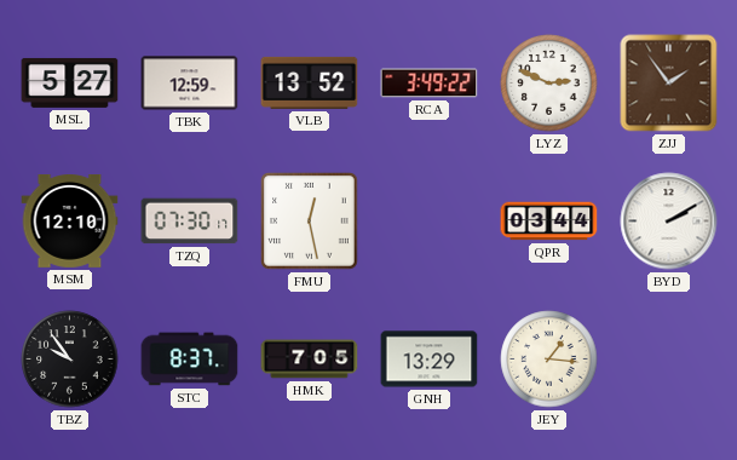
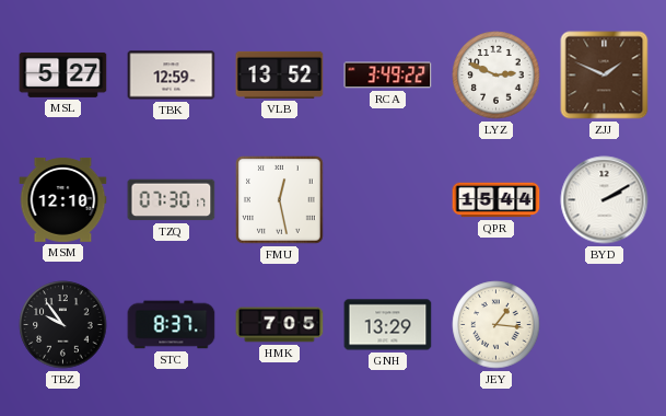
ZJJ: 1:54 -> 1:49 (605, 76)
QPR: 03:44 -> 15:44 (496, 200)
